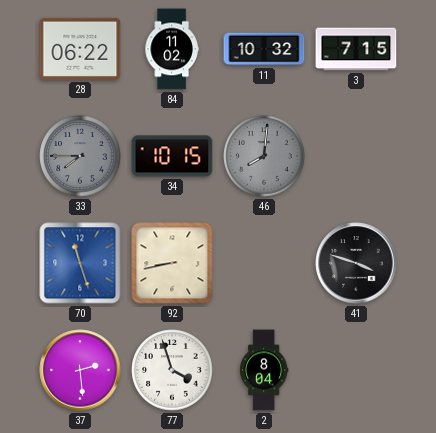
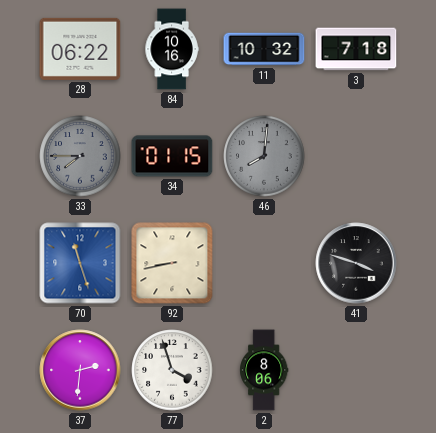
84: 11:02 -> 10:16 (172, 49)
3: 7:15 -> 7:18 (356, 49)
34: 10:15 -> 01:15 (172, 156)
37: 2:29 -> 2:31 (80, 370)
2: 8:04 -> 8:06 (264, 370)
